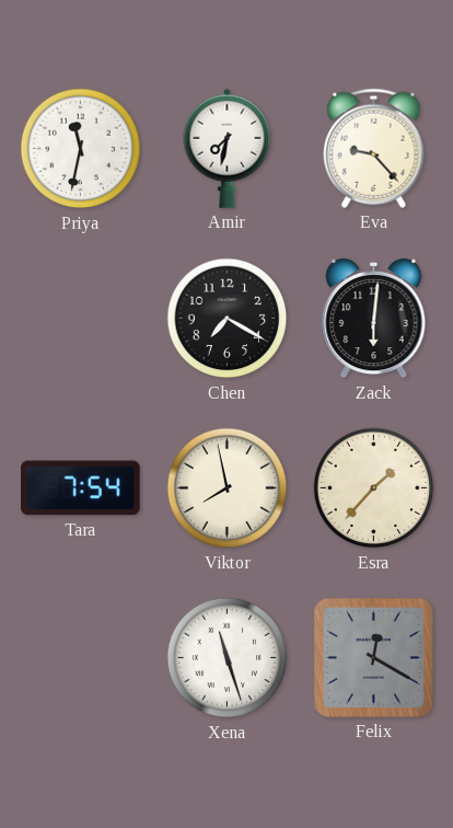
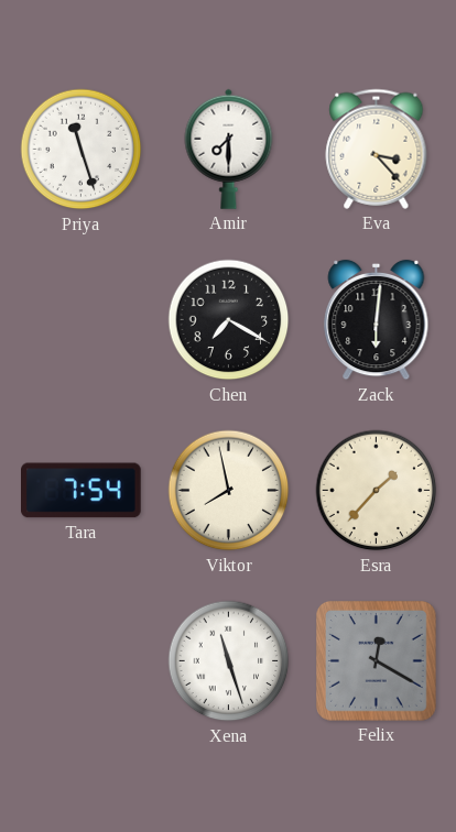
Priya: 11:32 -> 11:27 (82, 150)
Amir: 7:32 -> 7:30 (229, 149)
Eva: 9:23 -> 3:23 (377, 149)
